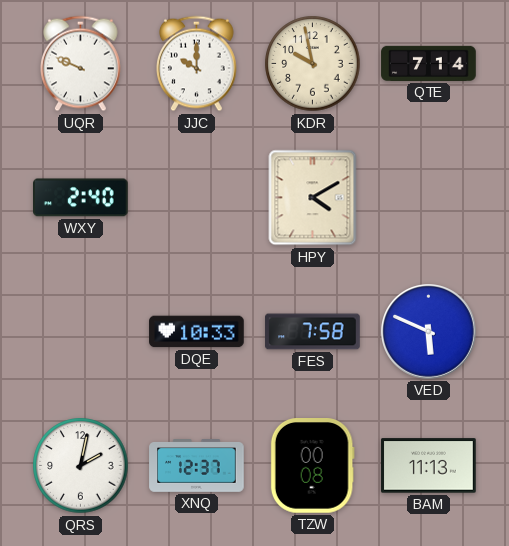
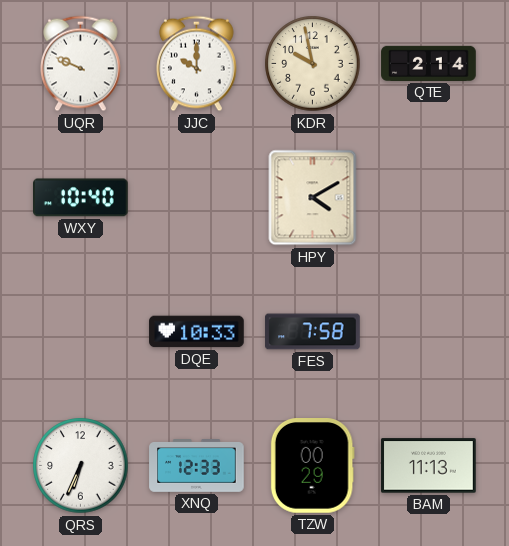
QTE: 7:14 -> 2:14 (429, 63)
WXY: 2:40 -> 10:40 (81, 198)
VED: 5:49 -> none (429, 332)
QRS: 2:02 -> 6:34 (81, 466)
XNQ: 12:37 -> 12:33 (197, 466)
TZW: 00:08 -> 00:29 (312, 466)
